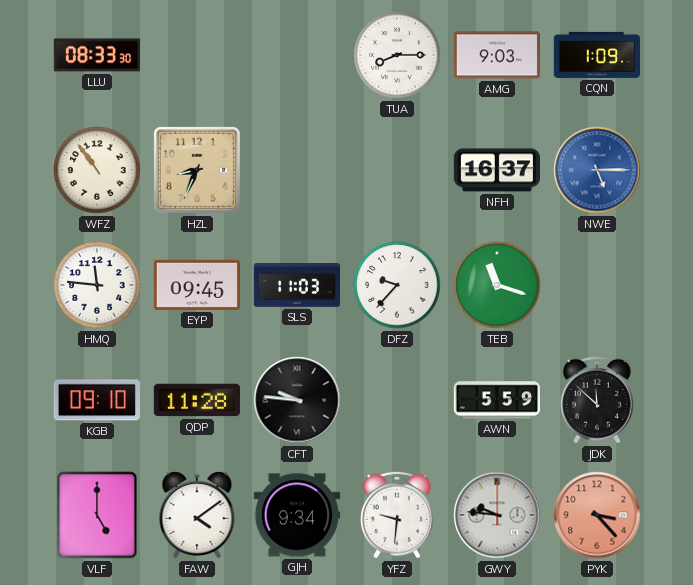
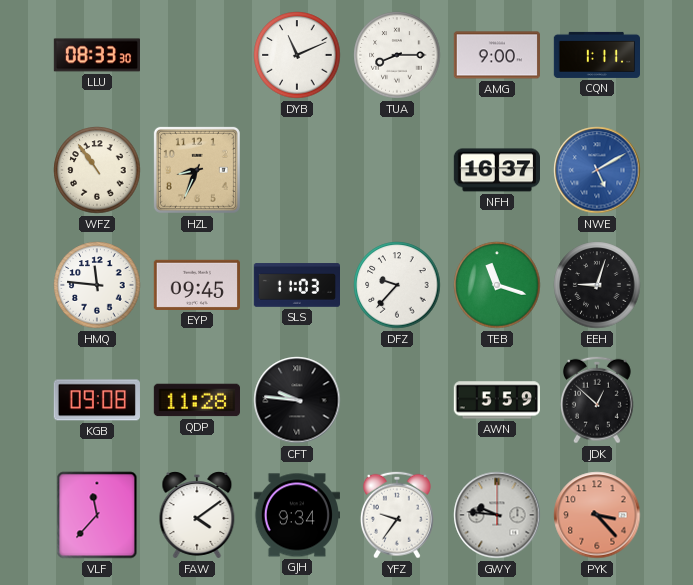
DYB: none -> 11:11 (297, 55)
AMG: 9:03 -> 9:00 (496, 55)
CQN: 1:09 -> 1:11 (596, 55)
NWE: 5:15 -> 5:10 (597, 170)
EEH: none -> 9:03 (597, 285)
KGB: 09:10 -> 09:08 (97, 400)
JDK: 11:52 -> 12:52 (597, 400)
VLF: 5:00 -> 11:37 (97, 515)
YFZ: 9:31 -> 9:36 (397, 515)
